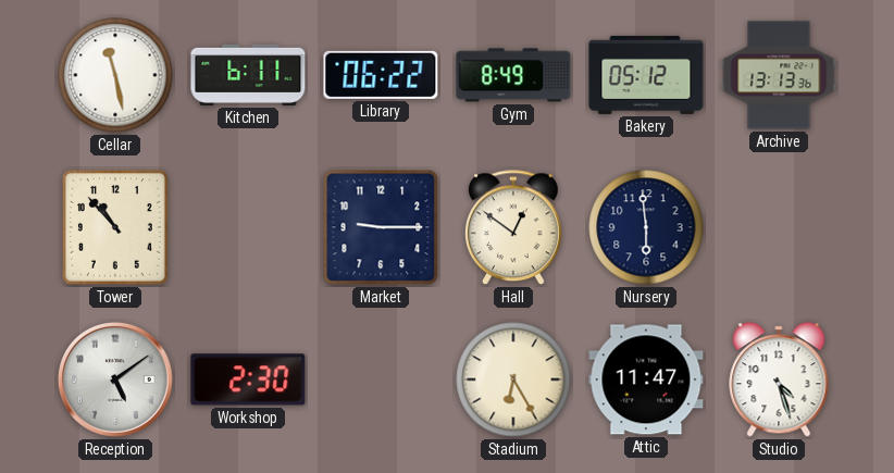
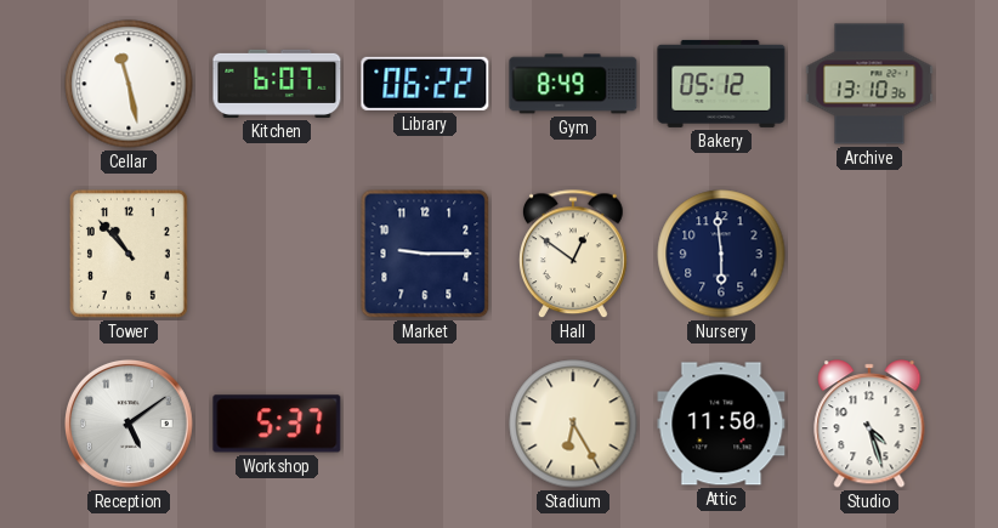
Kitchen: 6:11 -> 6:07 (277, 84)
Archive: 13:13 -> 13:10 (869, 84)
Workshop: 2:30 -> 5:37 (277, 424)
Attic: 11:47 -> 11:50 (721, 424)
